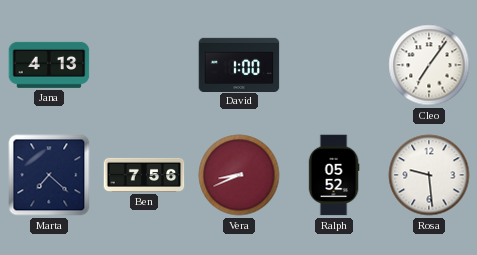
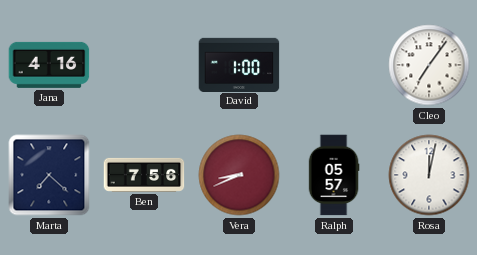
Jana: 4:13 -> 4:16 (49, 65)
Ralph: 05:52 -> 05:57 (334, 175)
Rosa: 9:29 -> 12:02 (429, 175)
